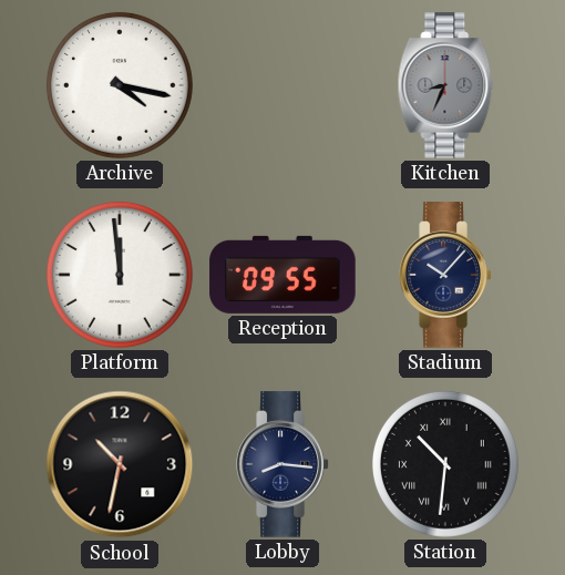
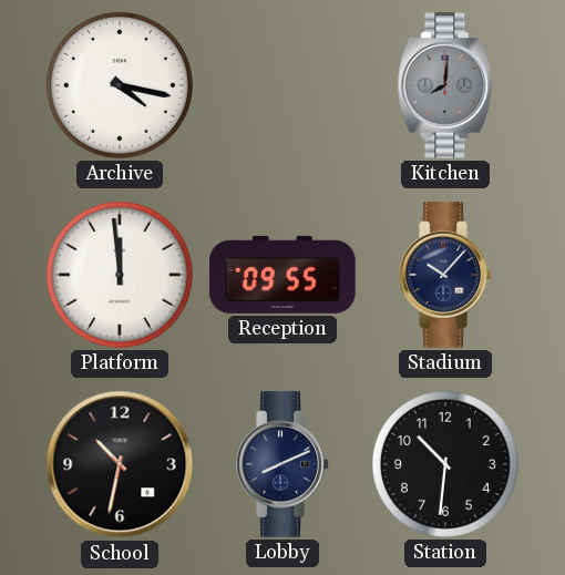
Kitchen: 8:34 -> 8:01 (445, 85)
Lobby: 8:16 -> 8:11 (282, 464)
Station numerals: Roman -> Arabic (445, 464)
